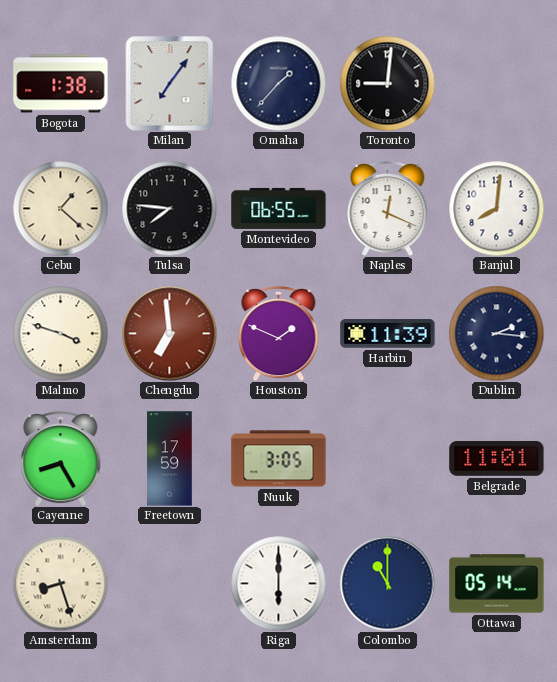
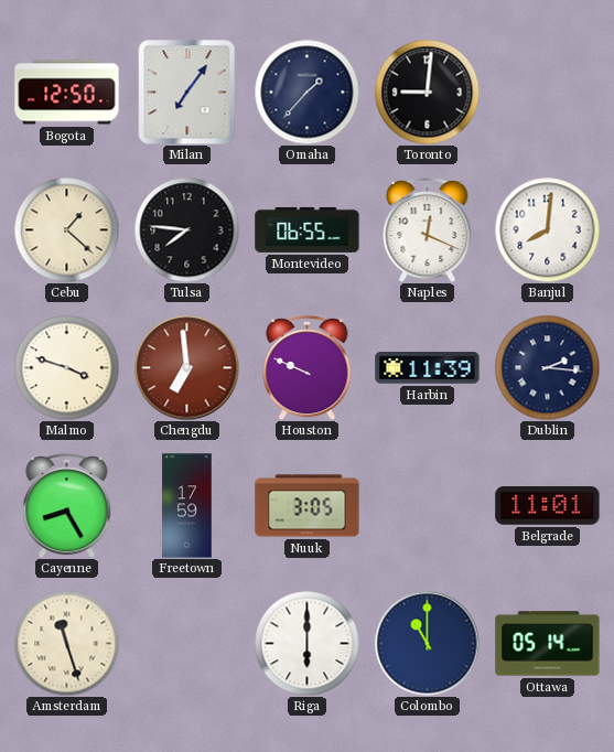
Bogota: 1:38 -> 12:50 (67, 93)
Houston: 1:49 -> 9:49 (308, 367)
Amsterdam: 8:27 -> 11:27 (66, 643)
